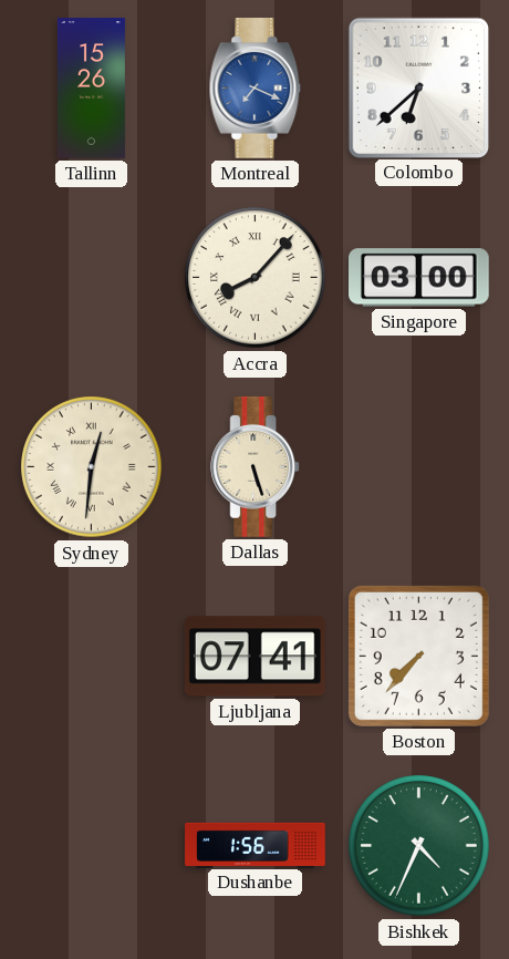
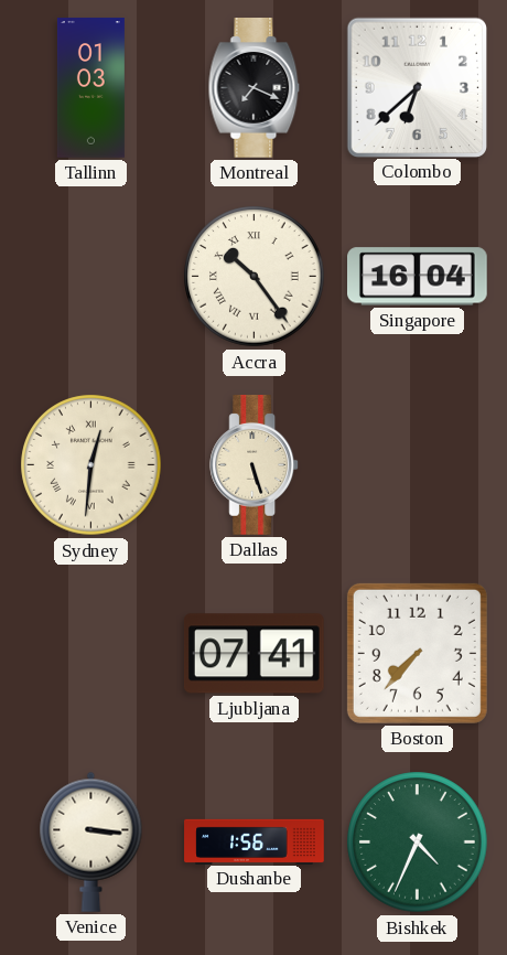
Tallinn: 15:26 -> 01:03 (90, 88)
Montreal dial: blue -> black (255, 88)
Accra: 8:07 -> 10:24 (255, 277)
Singapore: 03:00 -> 16:04 (418, 277)
Venice: none -> 3:16 (91, 841)
